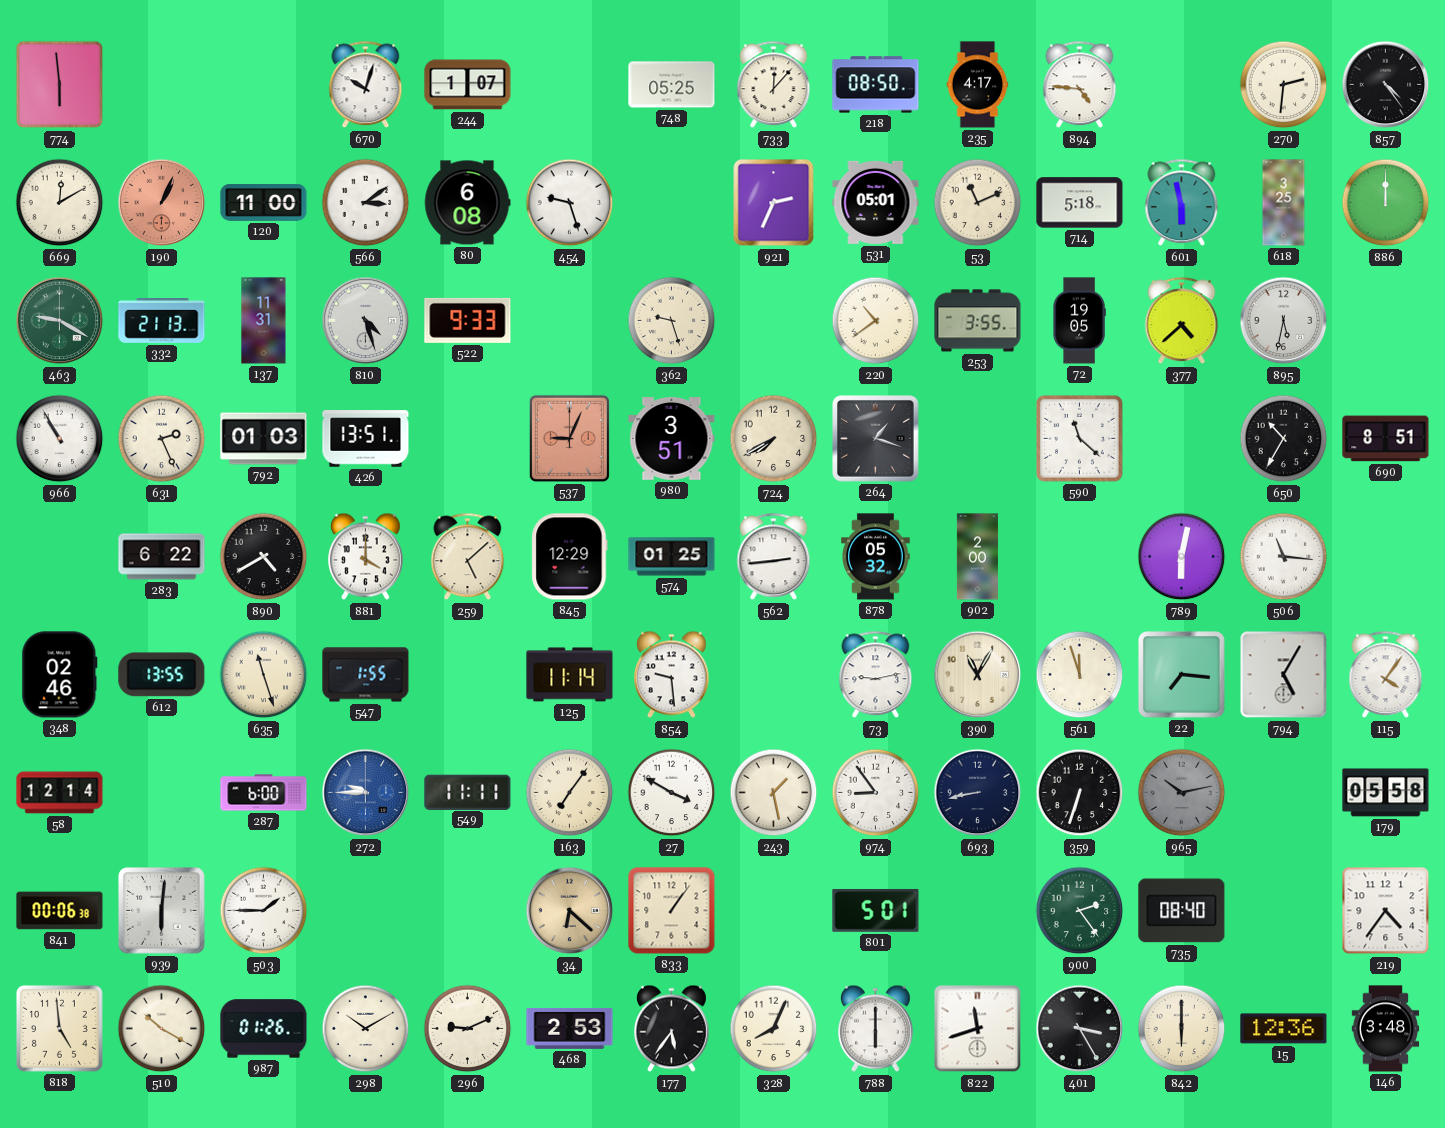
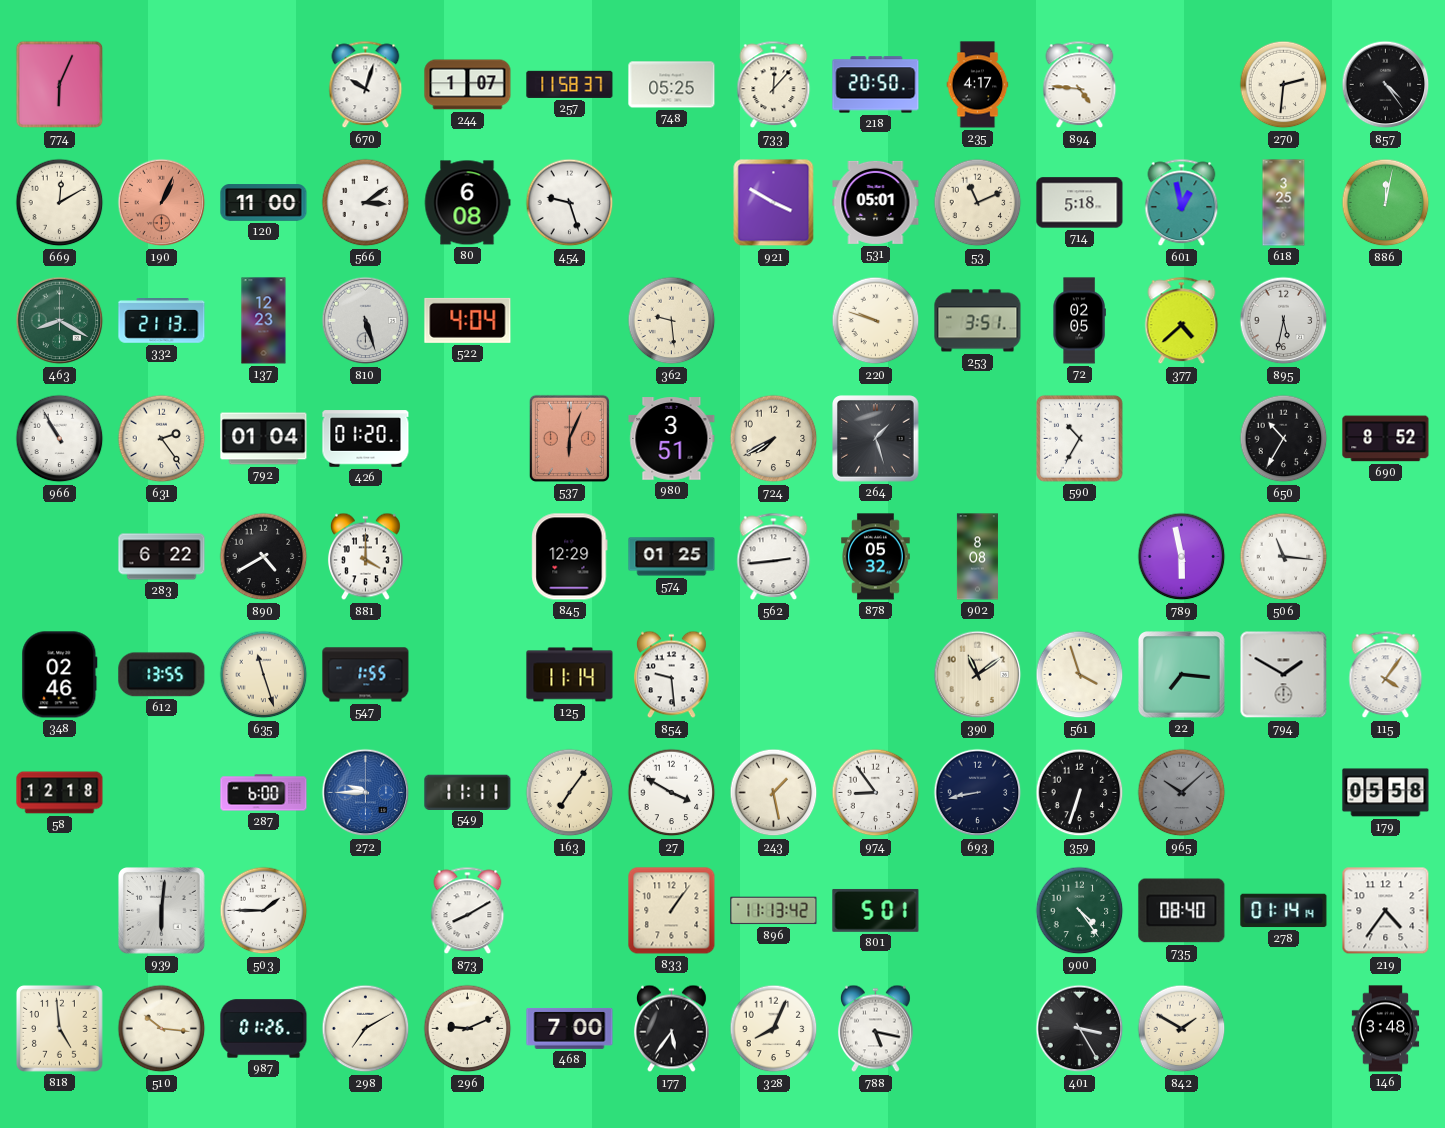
774: 5:59 -> 6:04 (60, 85)
257: none -> 11:58 (570, 84)
218: 08:50 -> 20:50 (876, 85)
921: 2:34 -> 3:50 (774, 203)
601: 5:58 -> 12:58 (1182, 203)
886: 12:00 -> 12:02 (1386, 203)
463: 9:20 -> 8:20 (60, 321)
137: 11:31 -> 12:23 (264, 321)
810: 4:27 -> 5:27 (366, 321)
522: 9:33 -> 4:04 (468, 320)
362: 9:27 -> 9:29 (672, 321)
220: 10:39 -> 9:48 (876, 321)
253: 3:55 -> 3:51 (978, 321)
72: 19:05 -> 02:05 (1079, 321)
631: 2:26 -> 2:24 (162, 439)
792: 01:03 -> 01:04 (264, 439)
426: 13:51 -> 01:20 (366, 439)
537: 9:04 -> 6:04 (569, 438)
264: 1:18 -> 1:27 (876, 439)
590: 11:22 -> 10:35 (1079, 438)
690: 8:51 -> 8:52 (1386, 439)
259: 5:08 -> none (468, 557)
902: 2:00 -> 8:08 (977, 557)
789: 6:02 -> 5:58 (1182, 557)
73: 9:13 -> none (876, 675)
390: 11:05 -> 11:09 (978, 675)
561: 11:57 -> 3:57 (1080, 675)
794: 5:05 -> 1:50 (1284, 675)
58: 12:14 -> 12:18 (60, 793)
965: 10:13 -> 10:08 (1182, 793)
841: 00:06 -> none (60, 911)
873: none -> 8:10 (468, 911)
34: 6:22 -> none (570, 911)
896: none -> 11:13 (774, 911)
900: 2:24 -> 4:24 (1080, 911)
278: none -> 01:14 (1284, 911)
510: 10:20 -> 10:16 (162, 1029)
298: 10:10 -> 7:10 (366, 1029)
468: 2:53 -> 7:00 (570, 1028)
788: 6:00 -> 5:17 (875, 1029)
822: 11:42 -> none (978, 1029)
842: 6:00 -> 1:50 (1182, 1029)
15: 12:36 -> none (1284, 1029)
